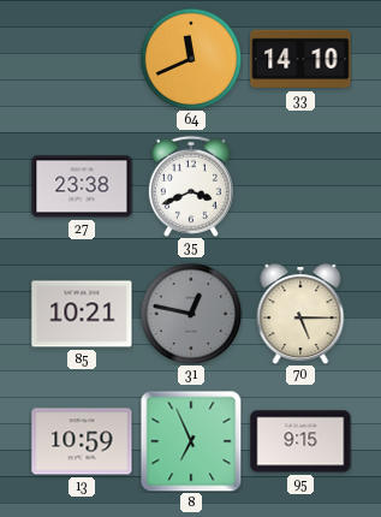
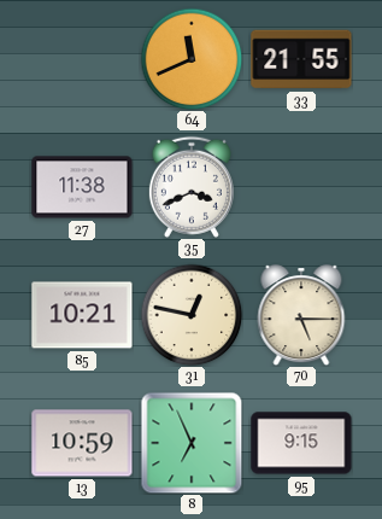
33: 14:10 -> 21:55 (301, 59)
27: 23:38 -> 11:38 (82, 187)
31 dial: grey -> cream (192, 315)
